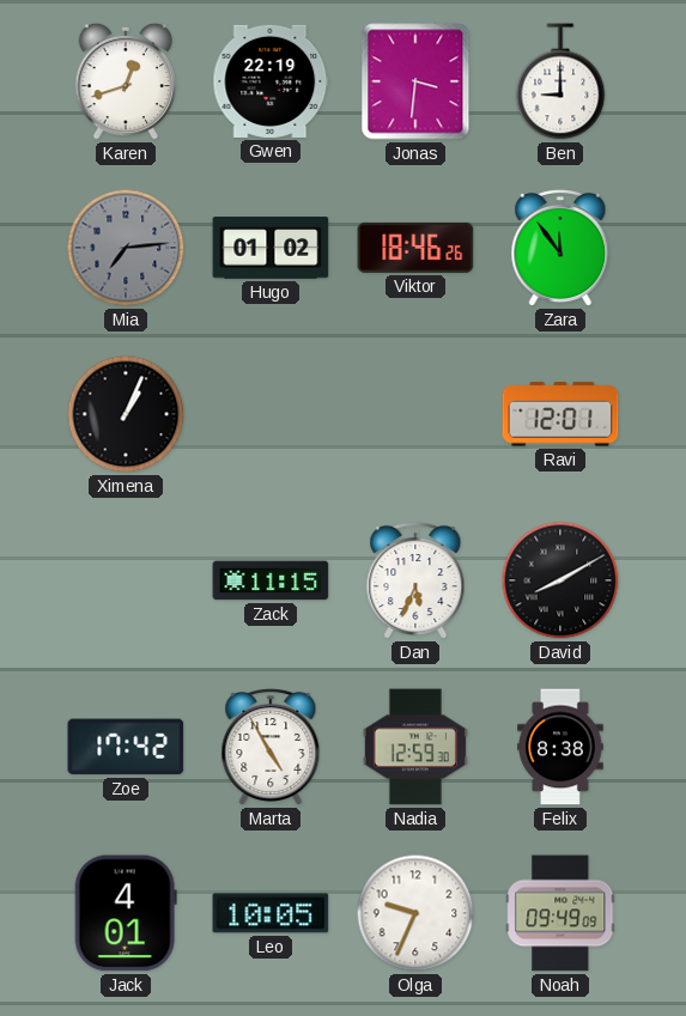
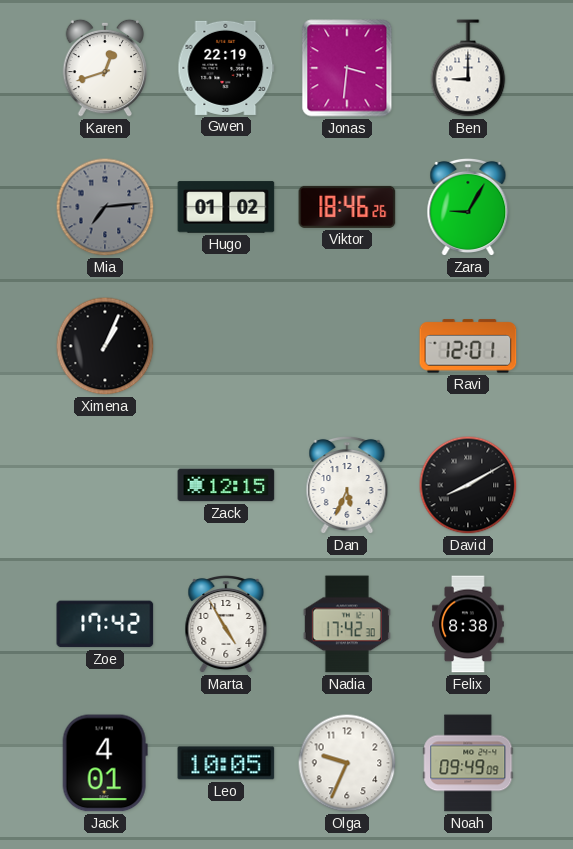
Zara: 11:54 -> 9:05 (468, 207)
Zack: 11:15 -> 12:15 (226, 485)
Nadia: 12:59 -> 17:42 (347, 624)
